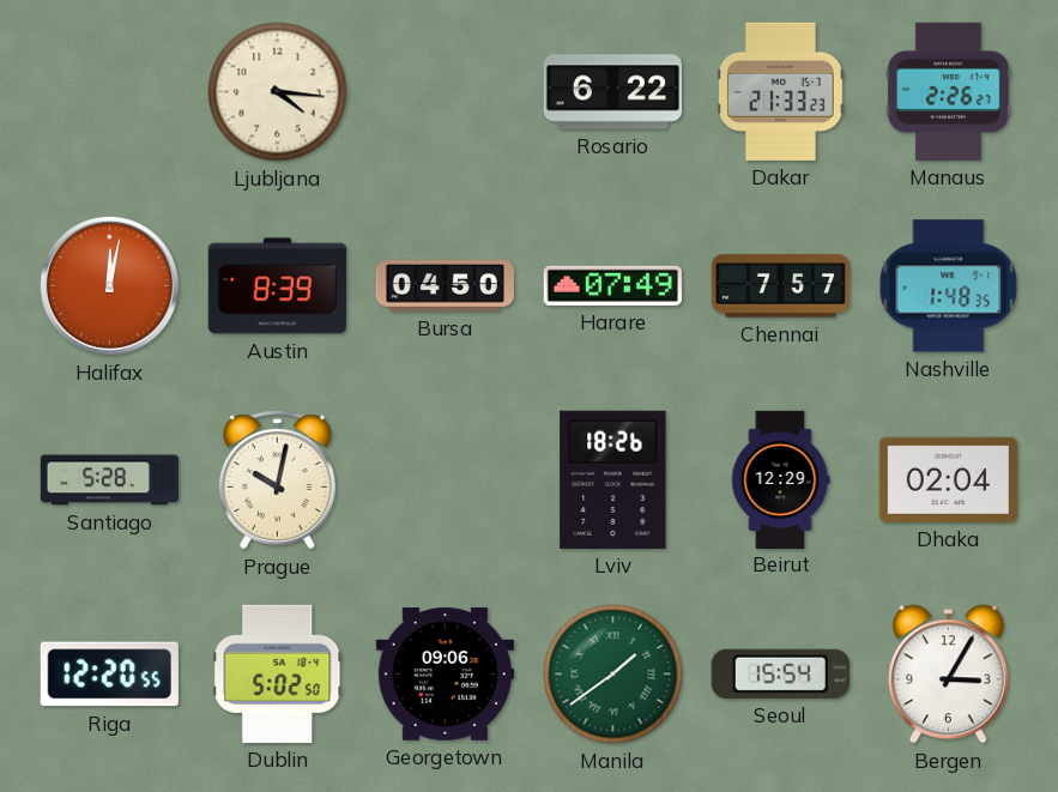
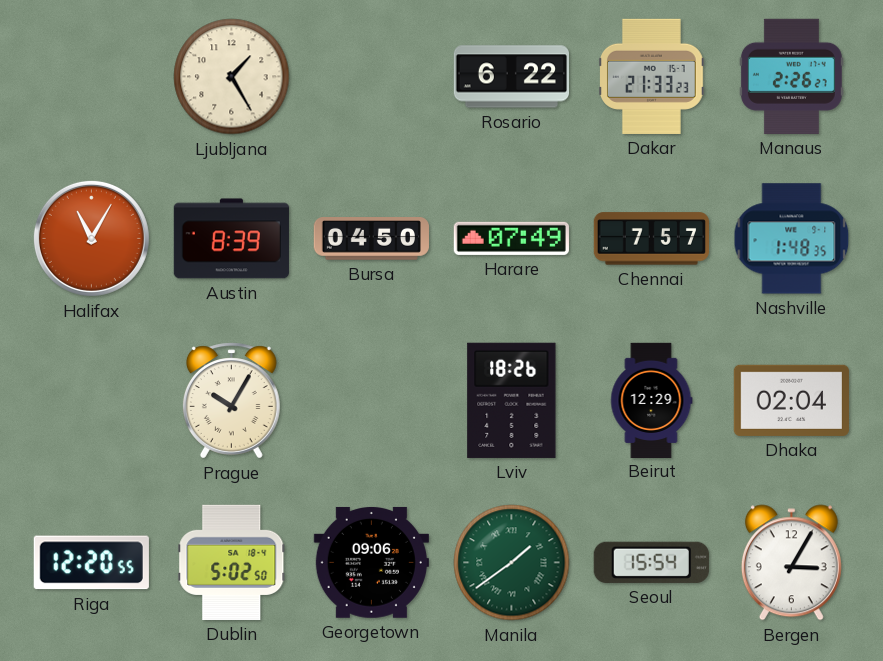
Ljubljana: 4:16 -> 1:25 (232, 77)
Halifax: 12:02 -> 11:05 (91, 238)
Santiago: 5:28 -> none (109, 480)
Prague: 10:02 -> 10:05 (231, 401)
